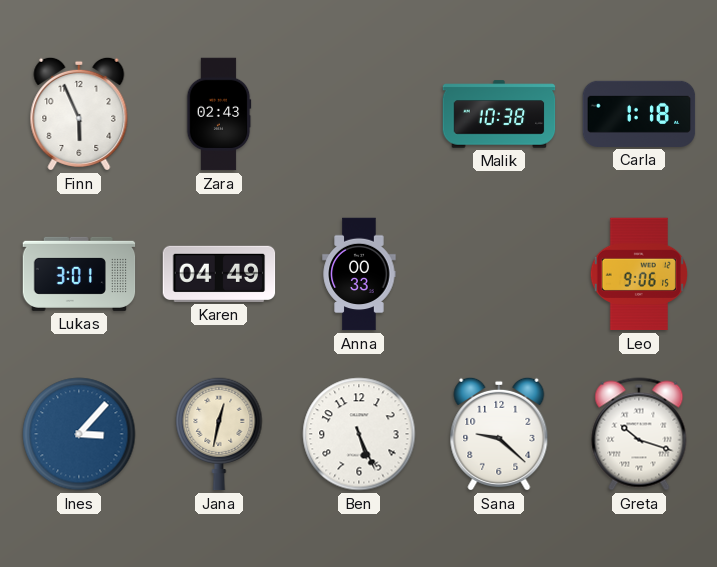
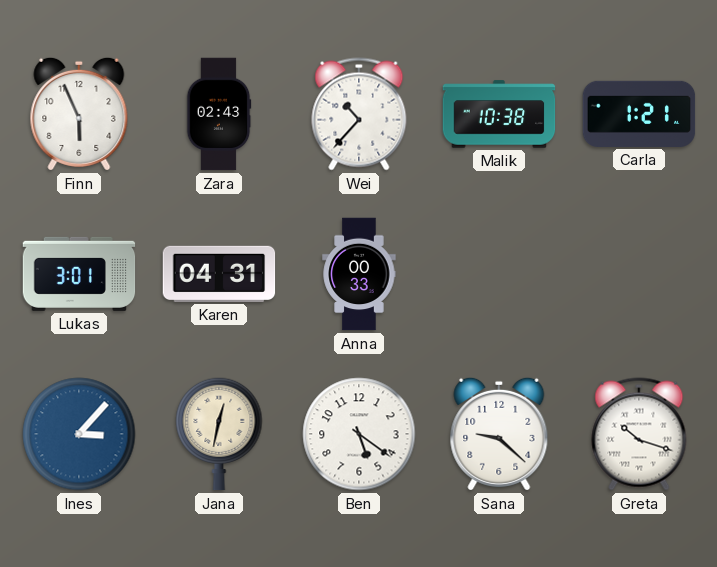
Wei: none -> 10:37 (359, 114)
Carla: 1:18 -> 1:21 (639, 114)
Karen: 04:49 -> 04:31 (219, 274)
Leo: 9:06 -> none (639, 274)
Ben: 5:26 -> 5:21 (359, 434)
